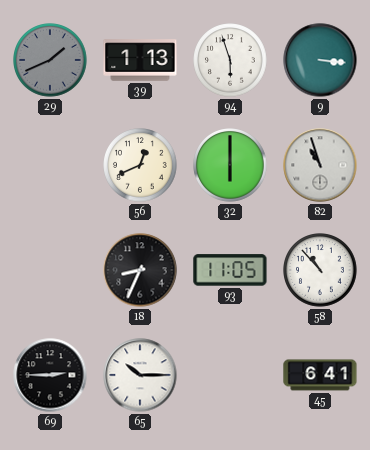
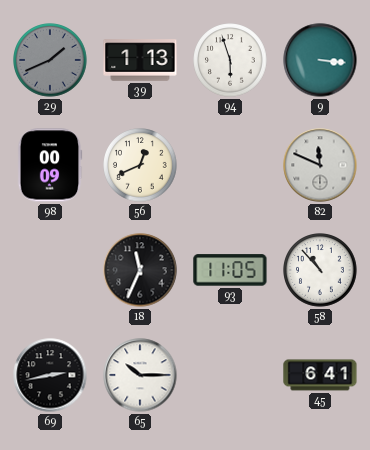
98: none -> 00:09 (50, 165)
32: 6:00 -> none (230, 165)
82: 10:57 -> 11:49 (320, 165)
18: 8:34 -> 11:34 (140, 270)
69: 2:45 -> 2:43 (50, 375)
